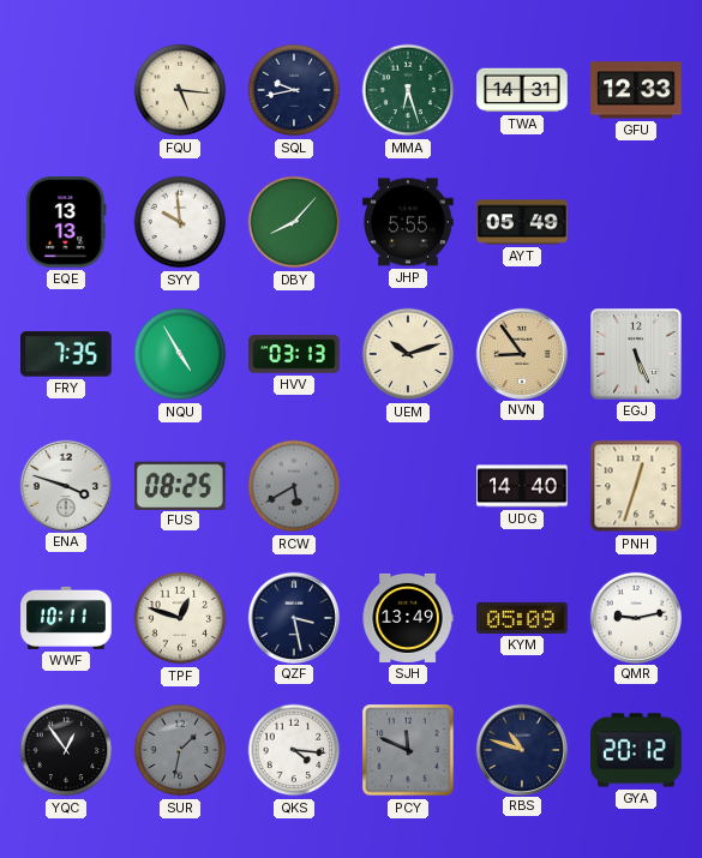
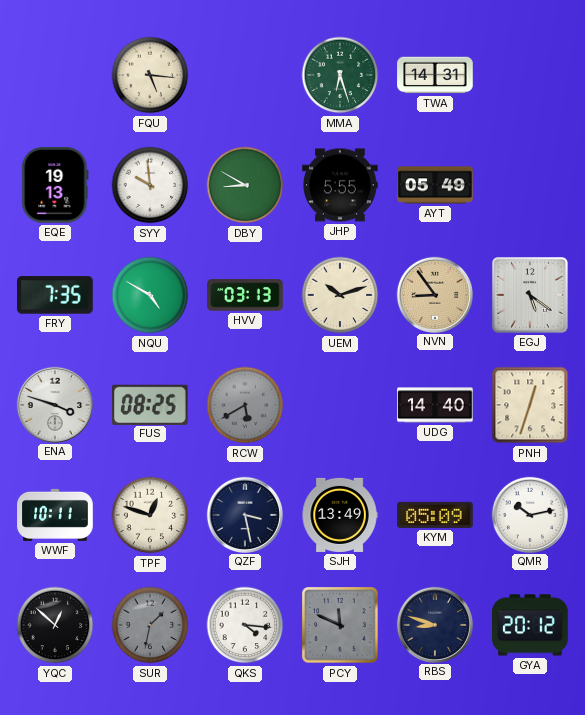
SQL: 9:43 -> none (294, 90)
GFU: 12:33 -> none (636, 90)
EQE: 13:13 -> 19:13 (55, 185)
DBY: 8:07 -> 8:50 (245, 185)
NQU: 4:55 -> 4:50 (150, 295)
EGJ: 5:26 -> 5:21 (530, 295)
QMR: 9:13 -> 10:13 (529, 514)
YQC: 12:54 -> 12:52 (55, 625)
RBS: 10:48 -> 8:48 (434, 624)
